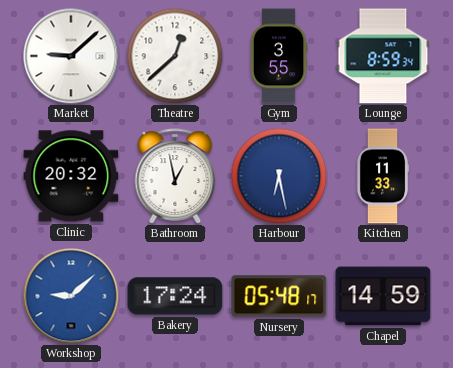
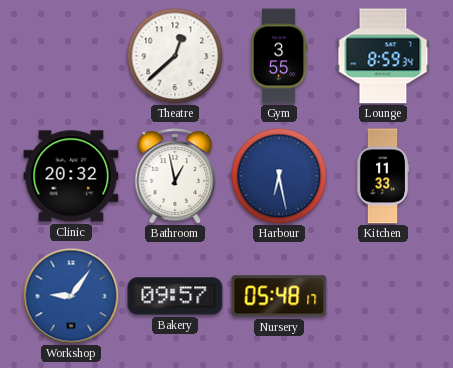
Market: 9:08 -> none (71, 56)
Workshop: 9:08 -> 9:06 (71, 296)
Bakery: 17:24 -> 09:57 (175, 296)
Chapel: 14:59 -> none (383, 296)
